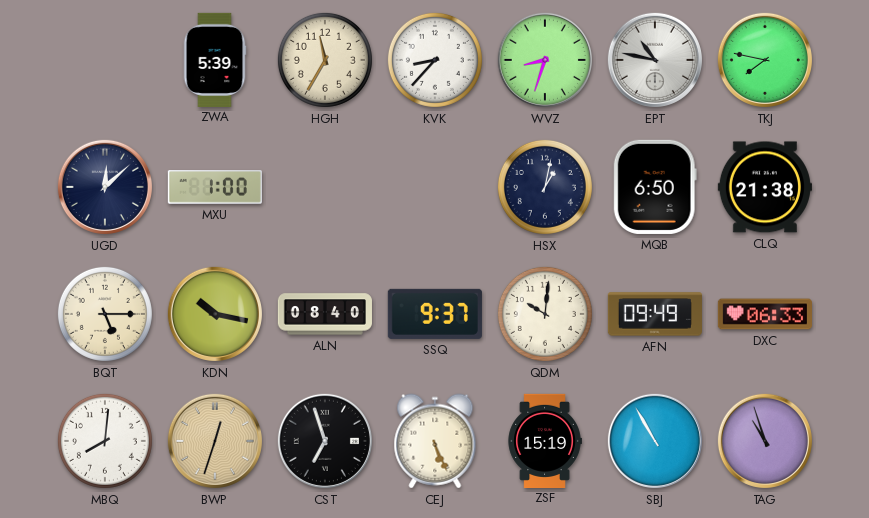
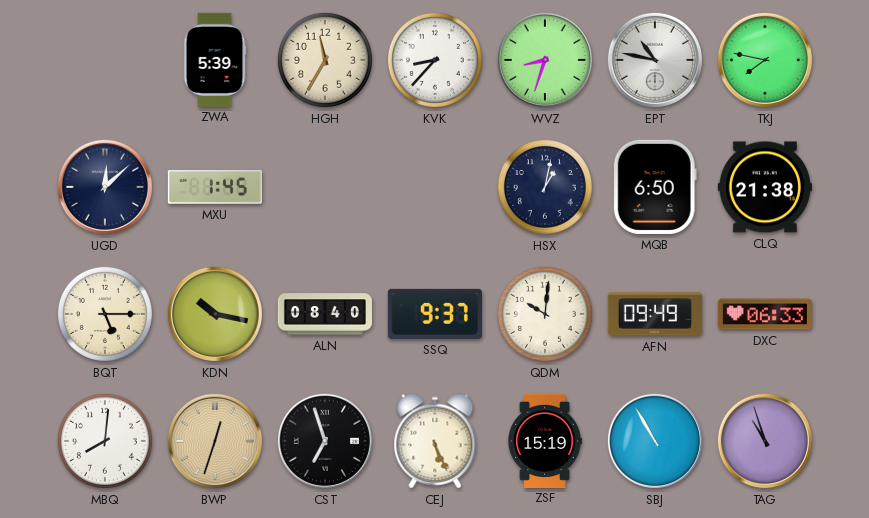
MXU: 1:00 -> 1:45 (215, 187)
